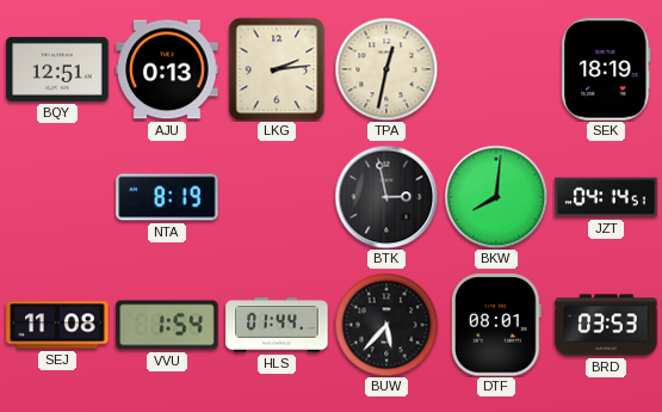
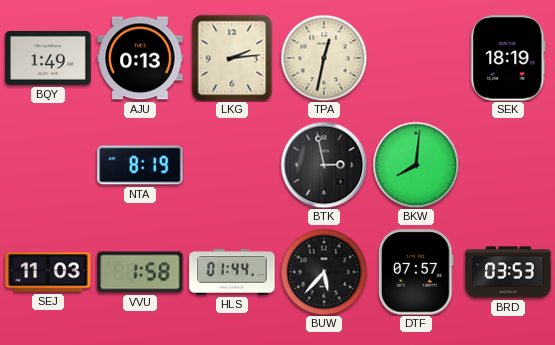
BQY: 12:51 -> 1:49 (48, 58)
JZT: 04:14 -> none (606, 197)
SEJ: 11:08 -> 11:03 (48, 272)
VVU: 1:54 -> 1:58 (140, 272)
DTF: 08:01 -> 07:57 (417, 272)
